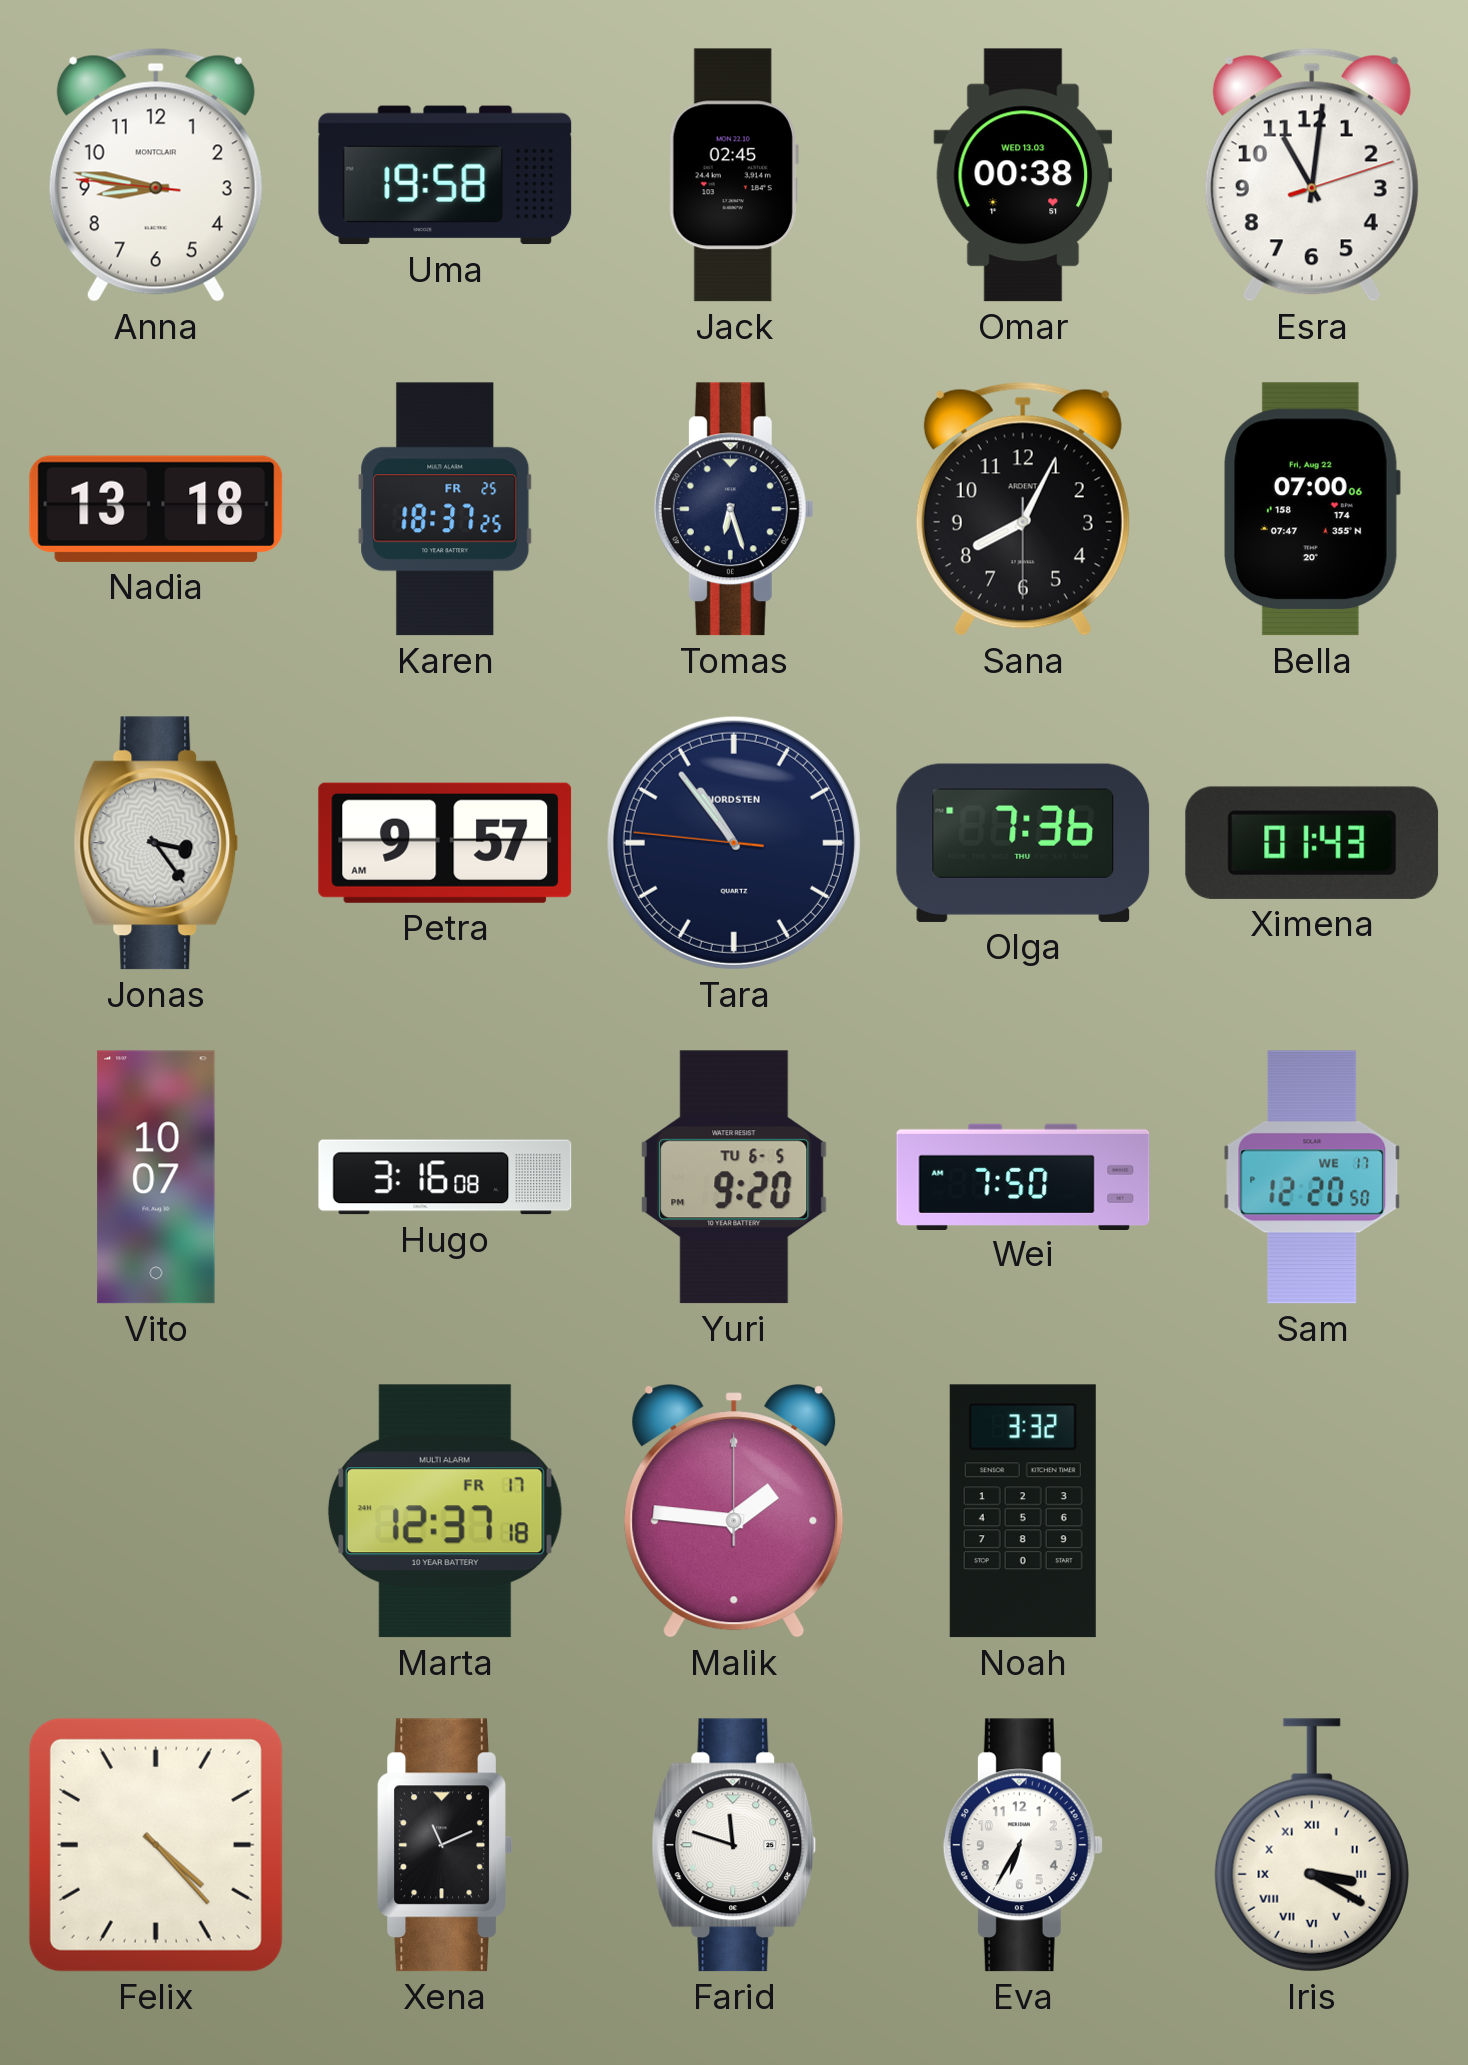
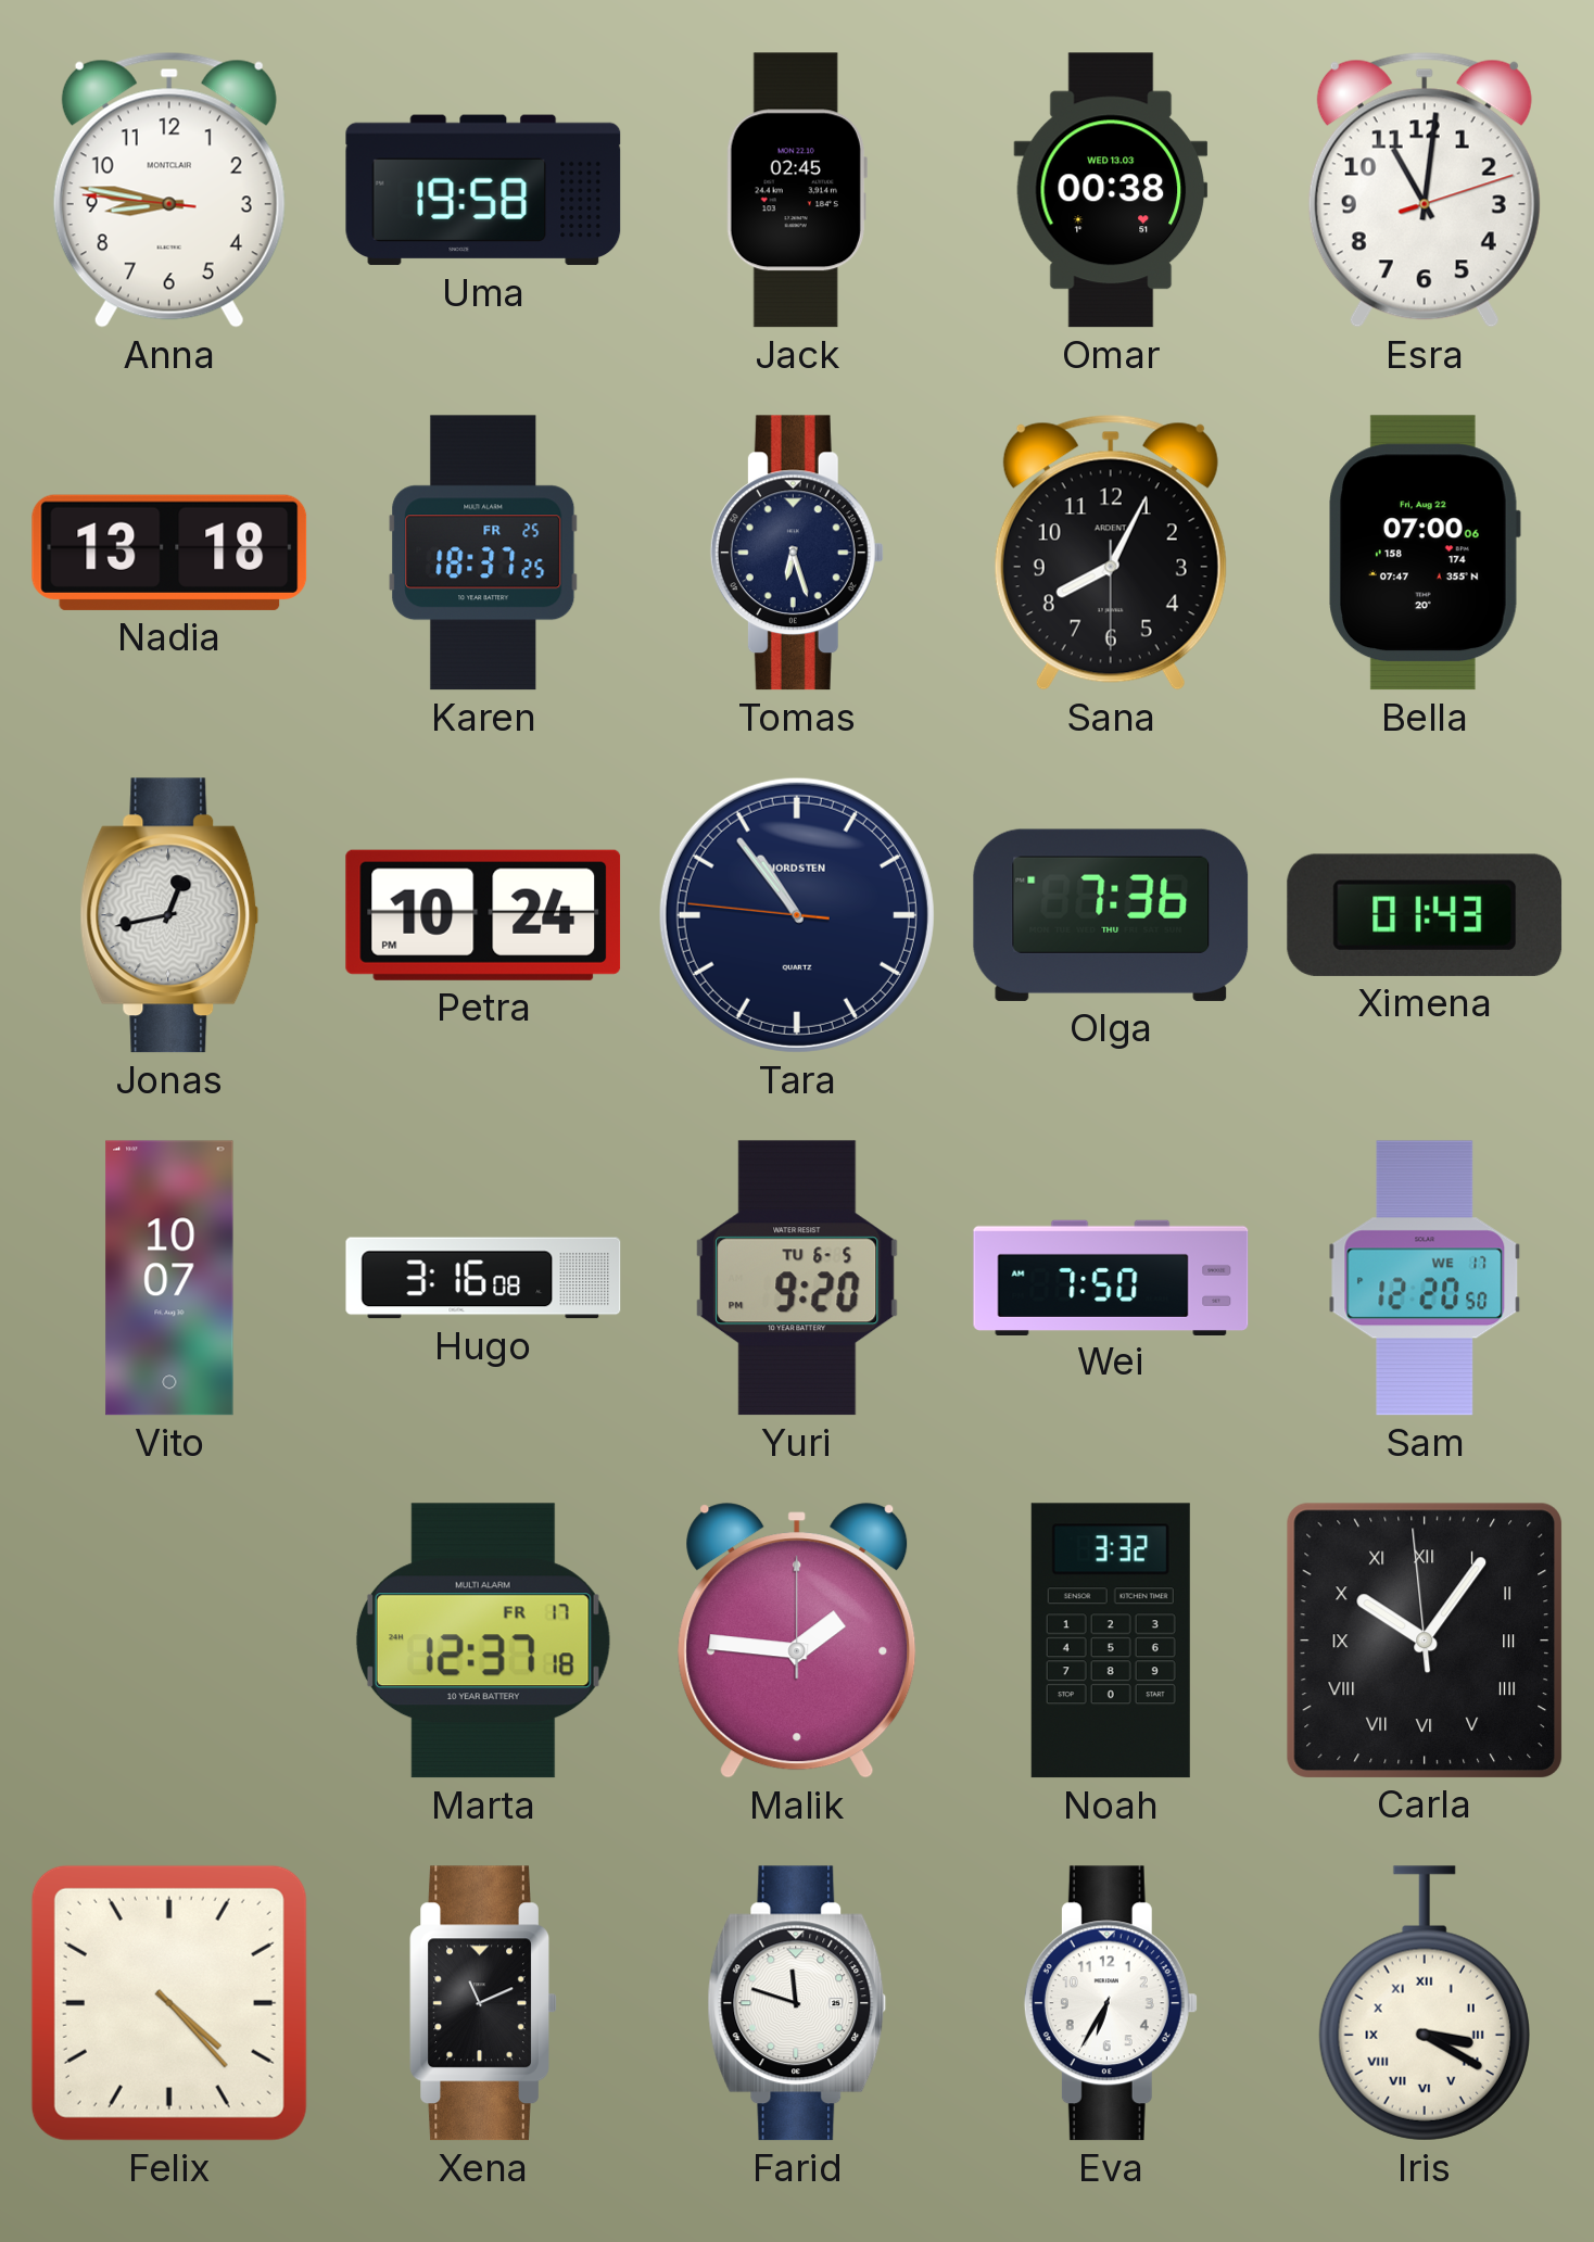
Jonas: 3:24 -> 12:43 (169, 915)
Petra: 9:57 -> 10:24 (483, 915)
Carla: none -> 10:05 (1424, 1639)
